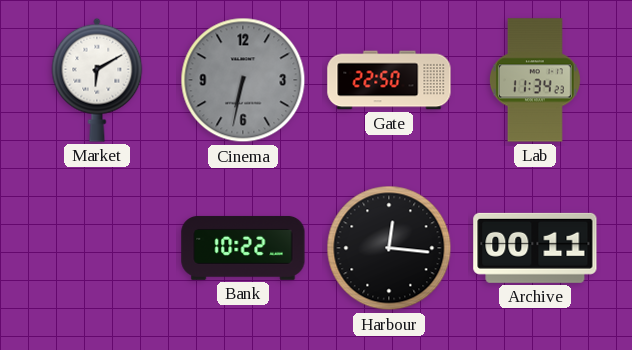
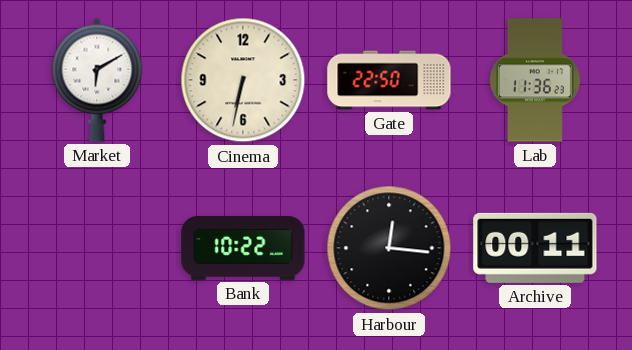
Cinema dial: grey -> cream (243, 80)
Lab: 11:34 -> 11:36 (535, 80)
